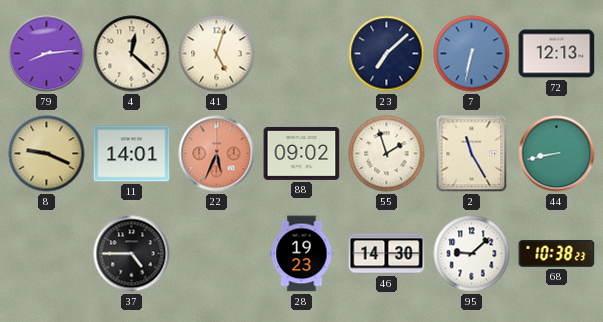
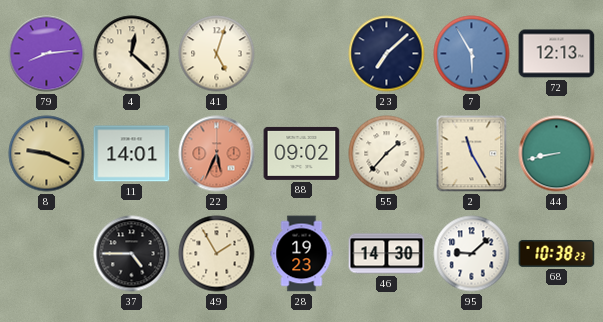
7: 6:32 -> 5:55 (472, 54)
55: 1:57 -> 1:37 (387, 154)
49: none -> 1:55 (217, 254)
